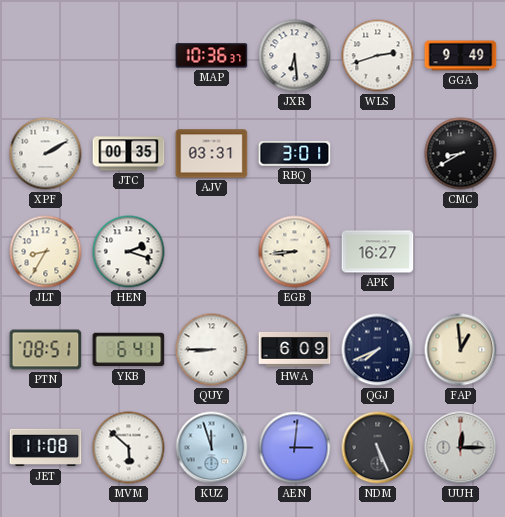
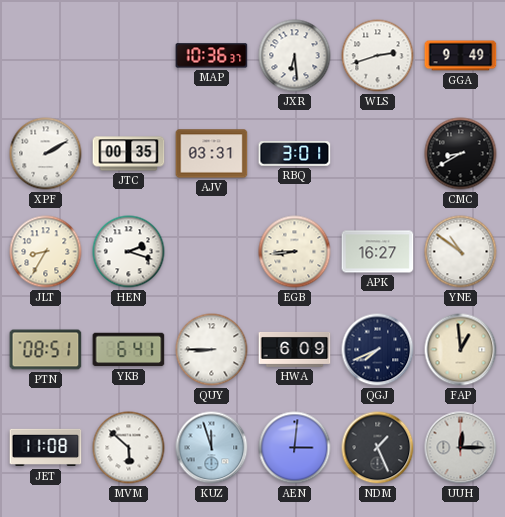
YNE: none -> 10:51 (461, 252)
NDM: 5:26 -> 1:26 (378, 448)
